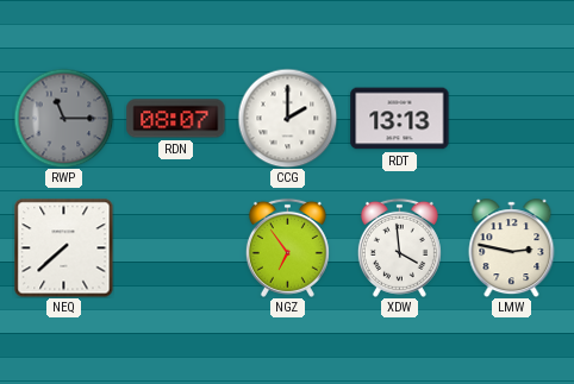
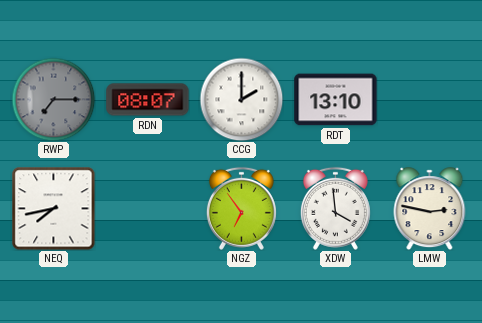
RWP: 11:15 -> 7:15 (53, 99)
RDT: 13:13 -> 13:10 (336, 100)
NEQ: 7:38 -> 7:43 (53, 208)
